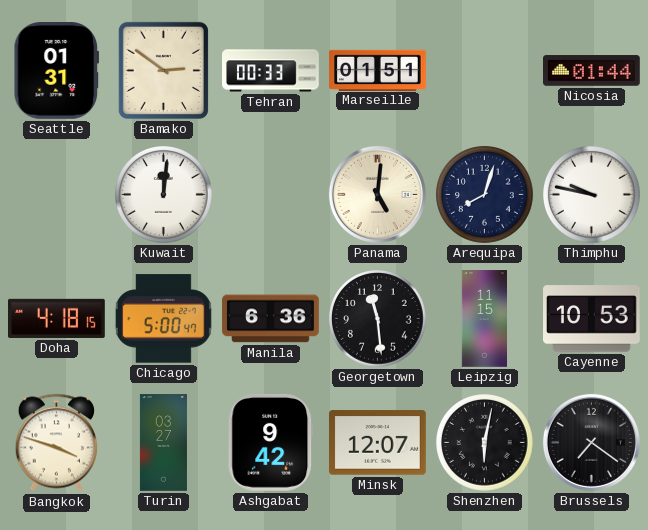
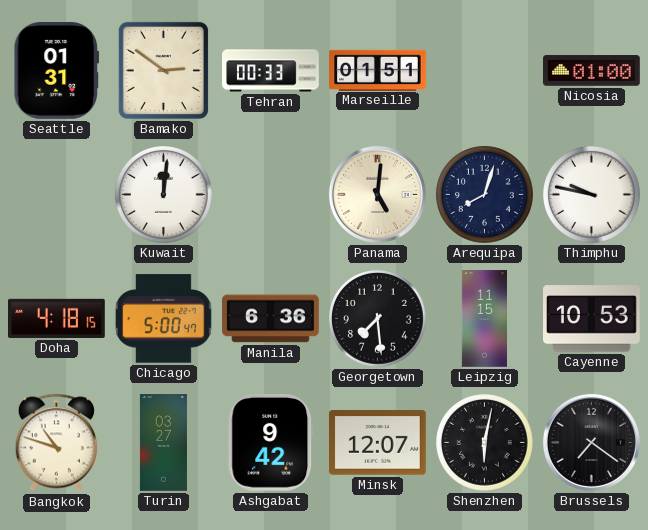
Nicosia: 01:44 -> 01:00 (592, 71)
Georgetown: 11:29 -> 7:29 (378, 319)
Bangkok: 3:48 -> 10:48 (56, 443)
